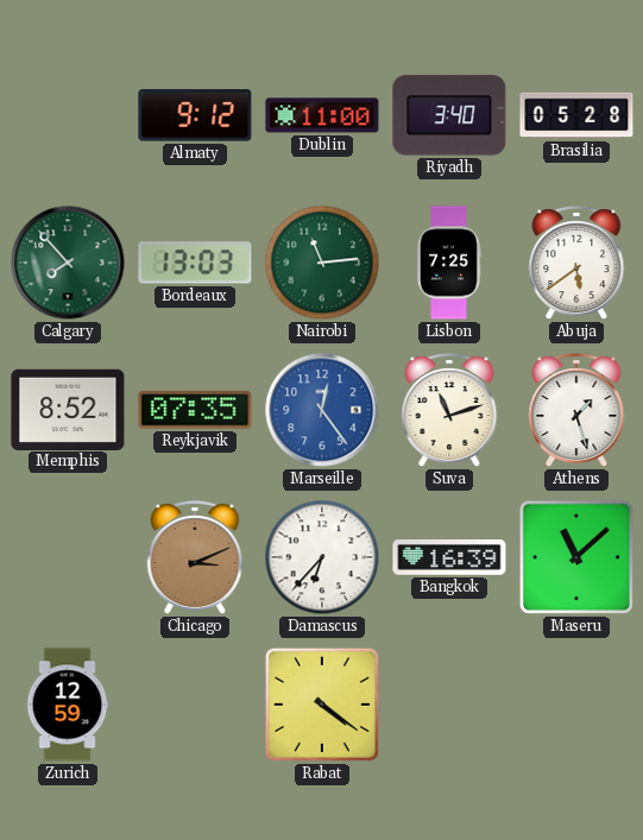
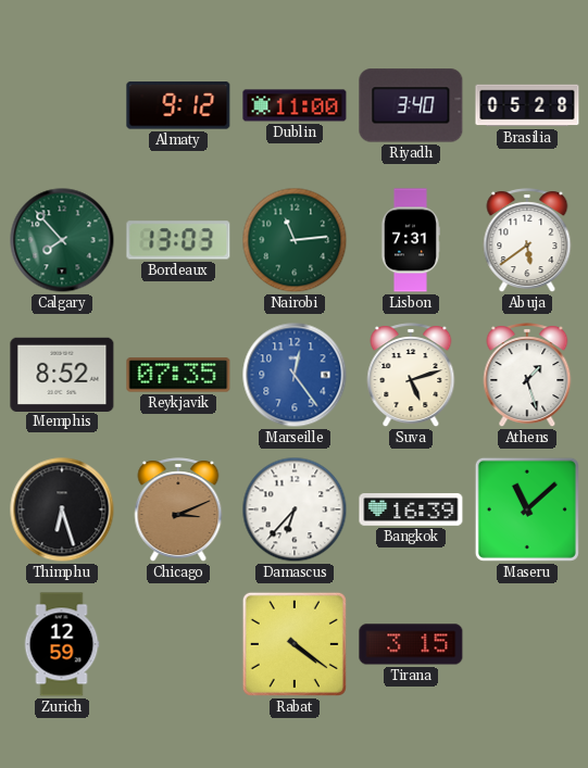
Lisbon: 7:25 -> 7:31 (410, 240)
Suva: 11:12 -> 5:12 (411, 376)
Thimphu: none -> 6:27 (62, 509)
Tirana: none -> 3:15 (411, 644)
